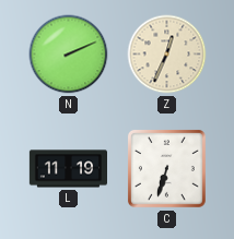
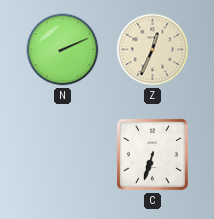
L: 11:19 -> none (68, 169)
